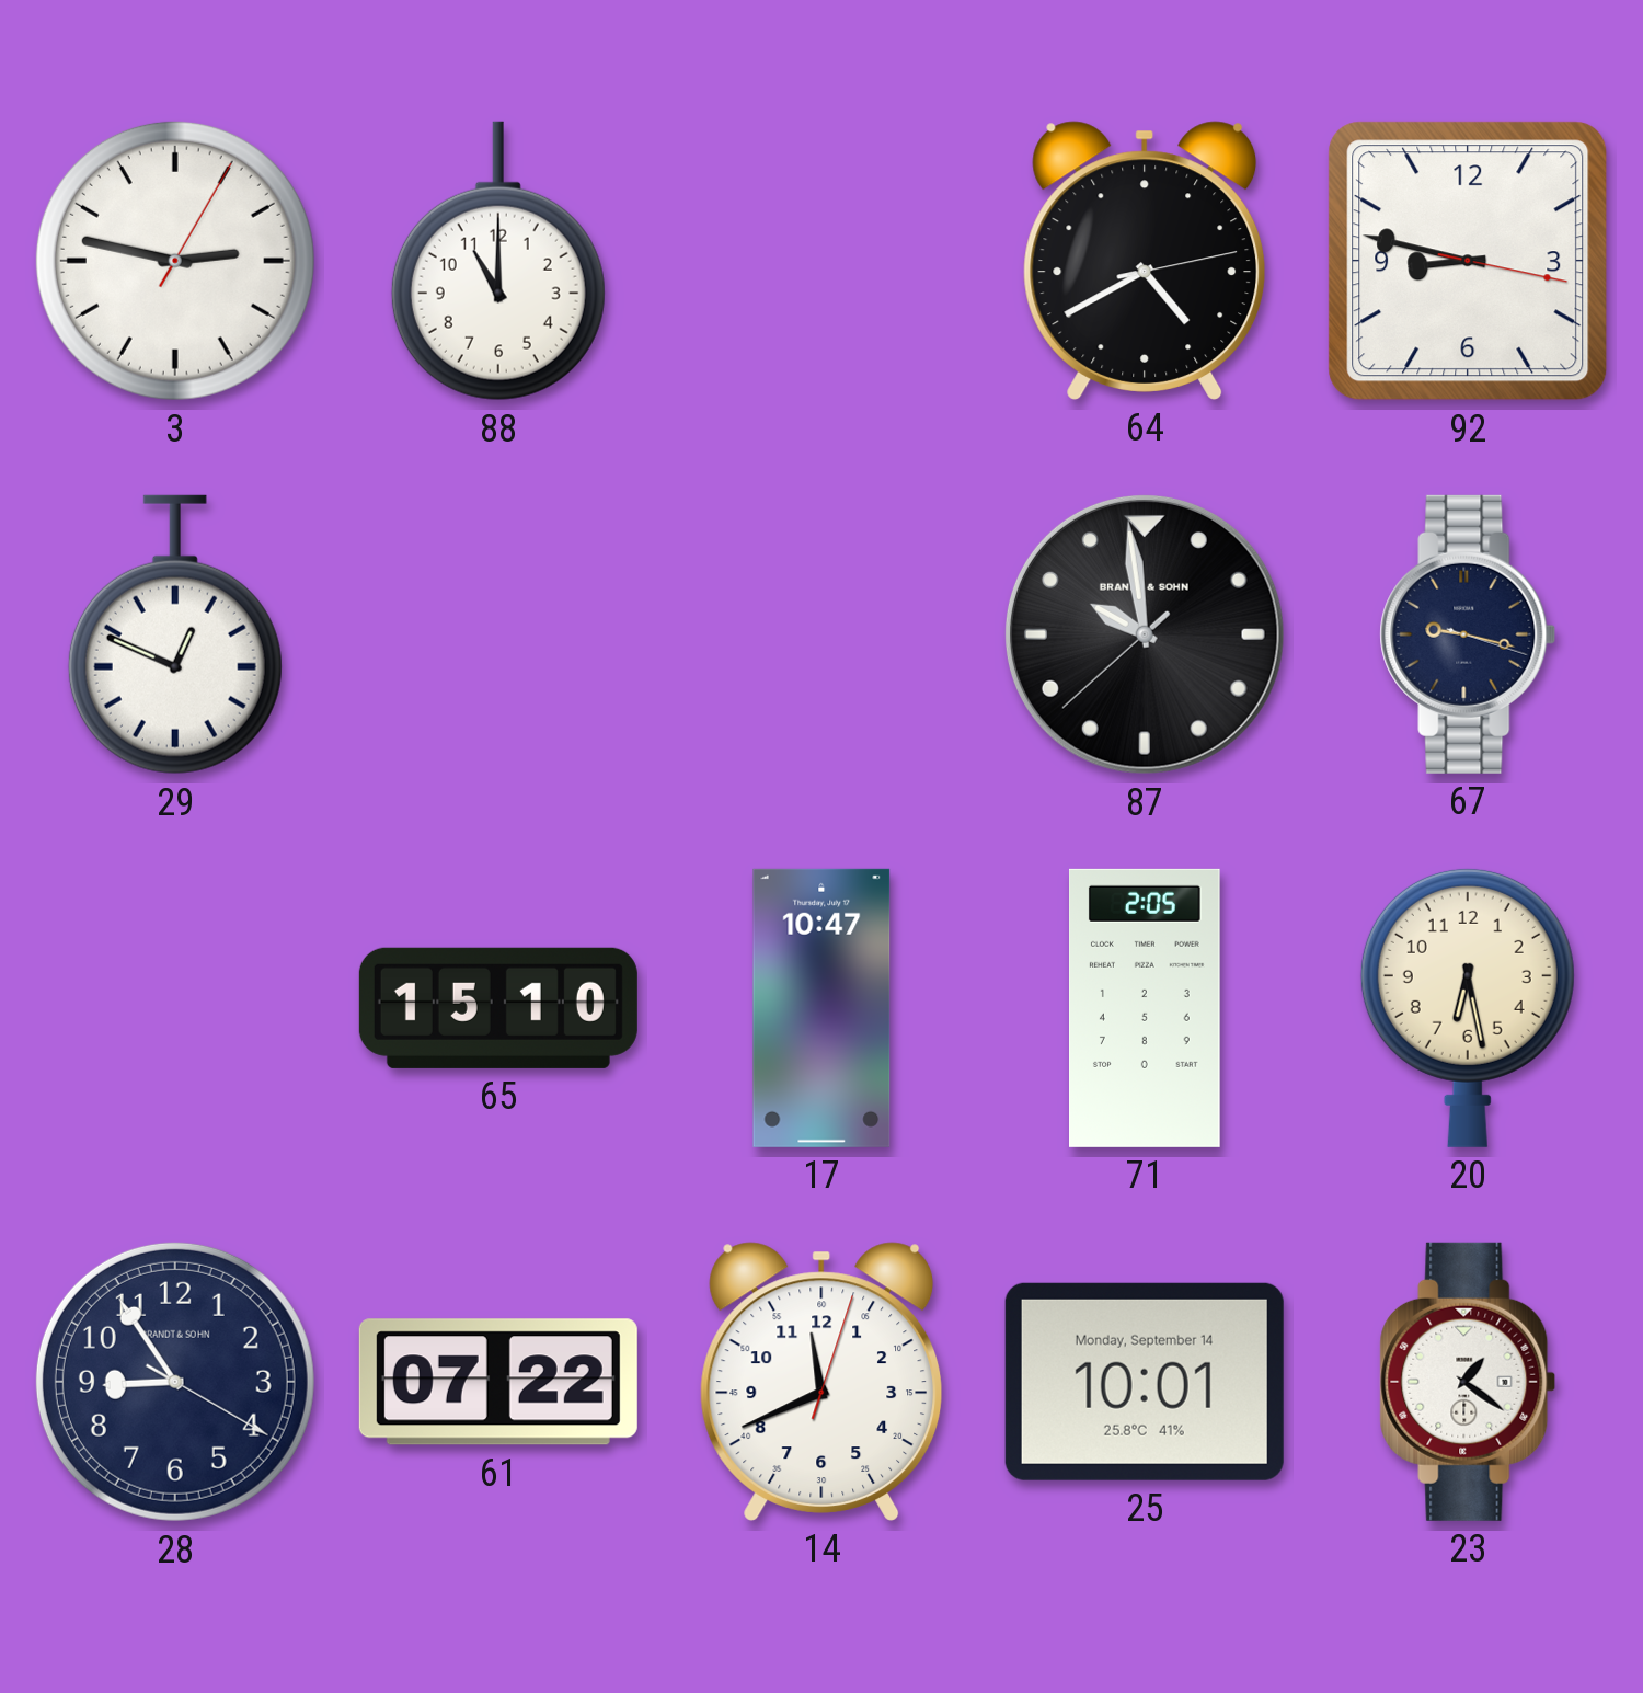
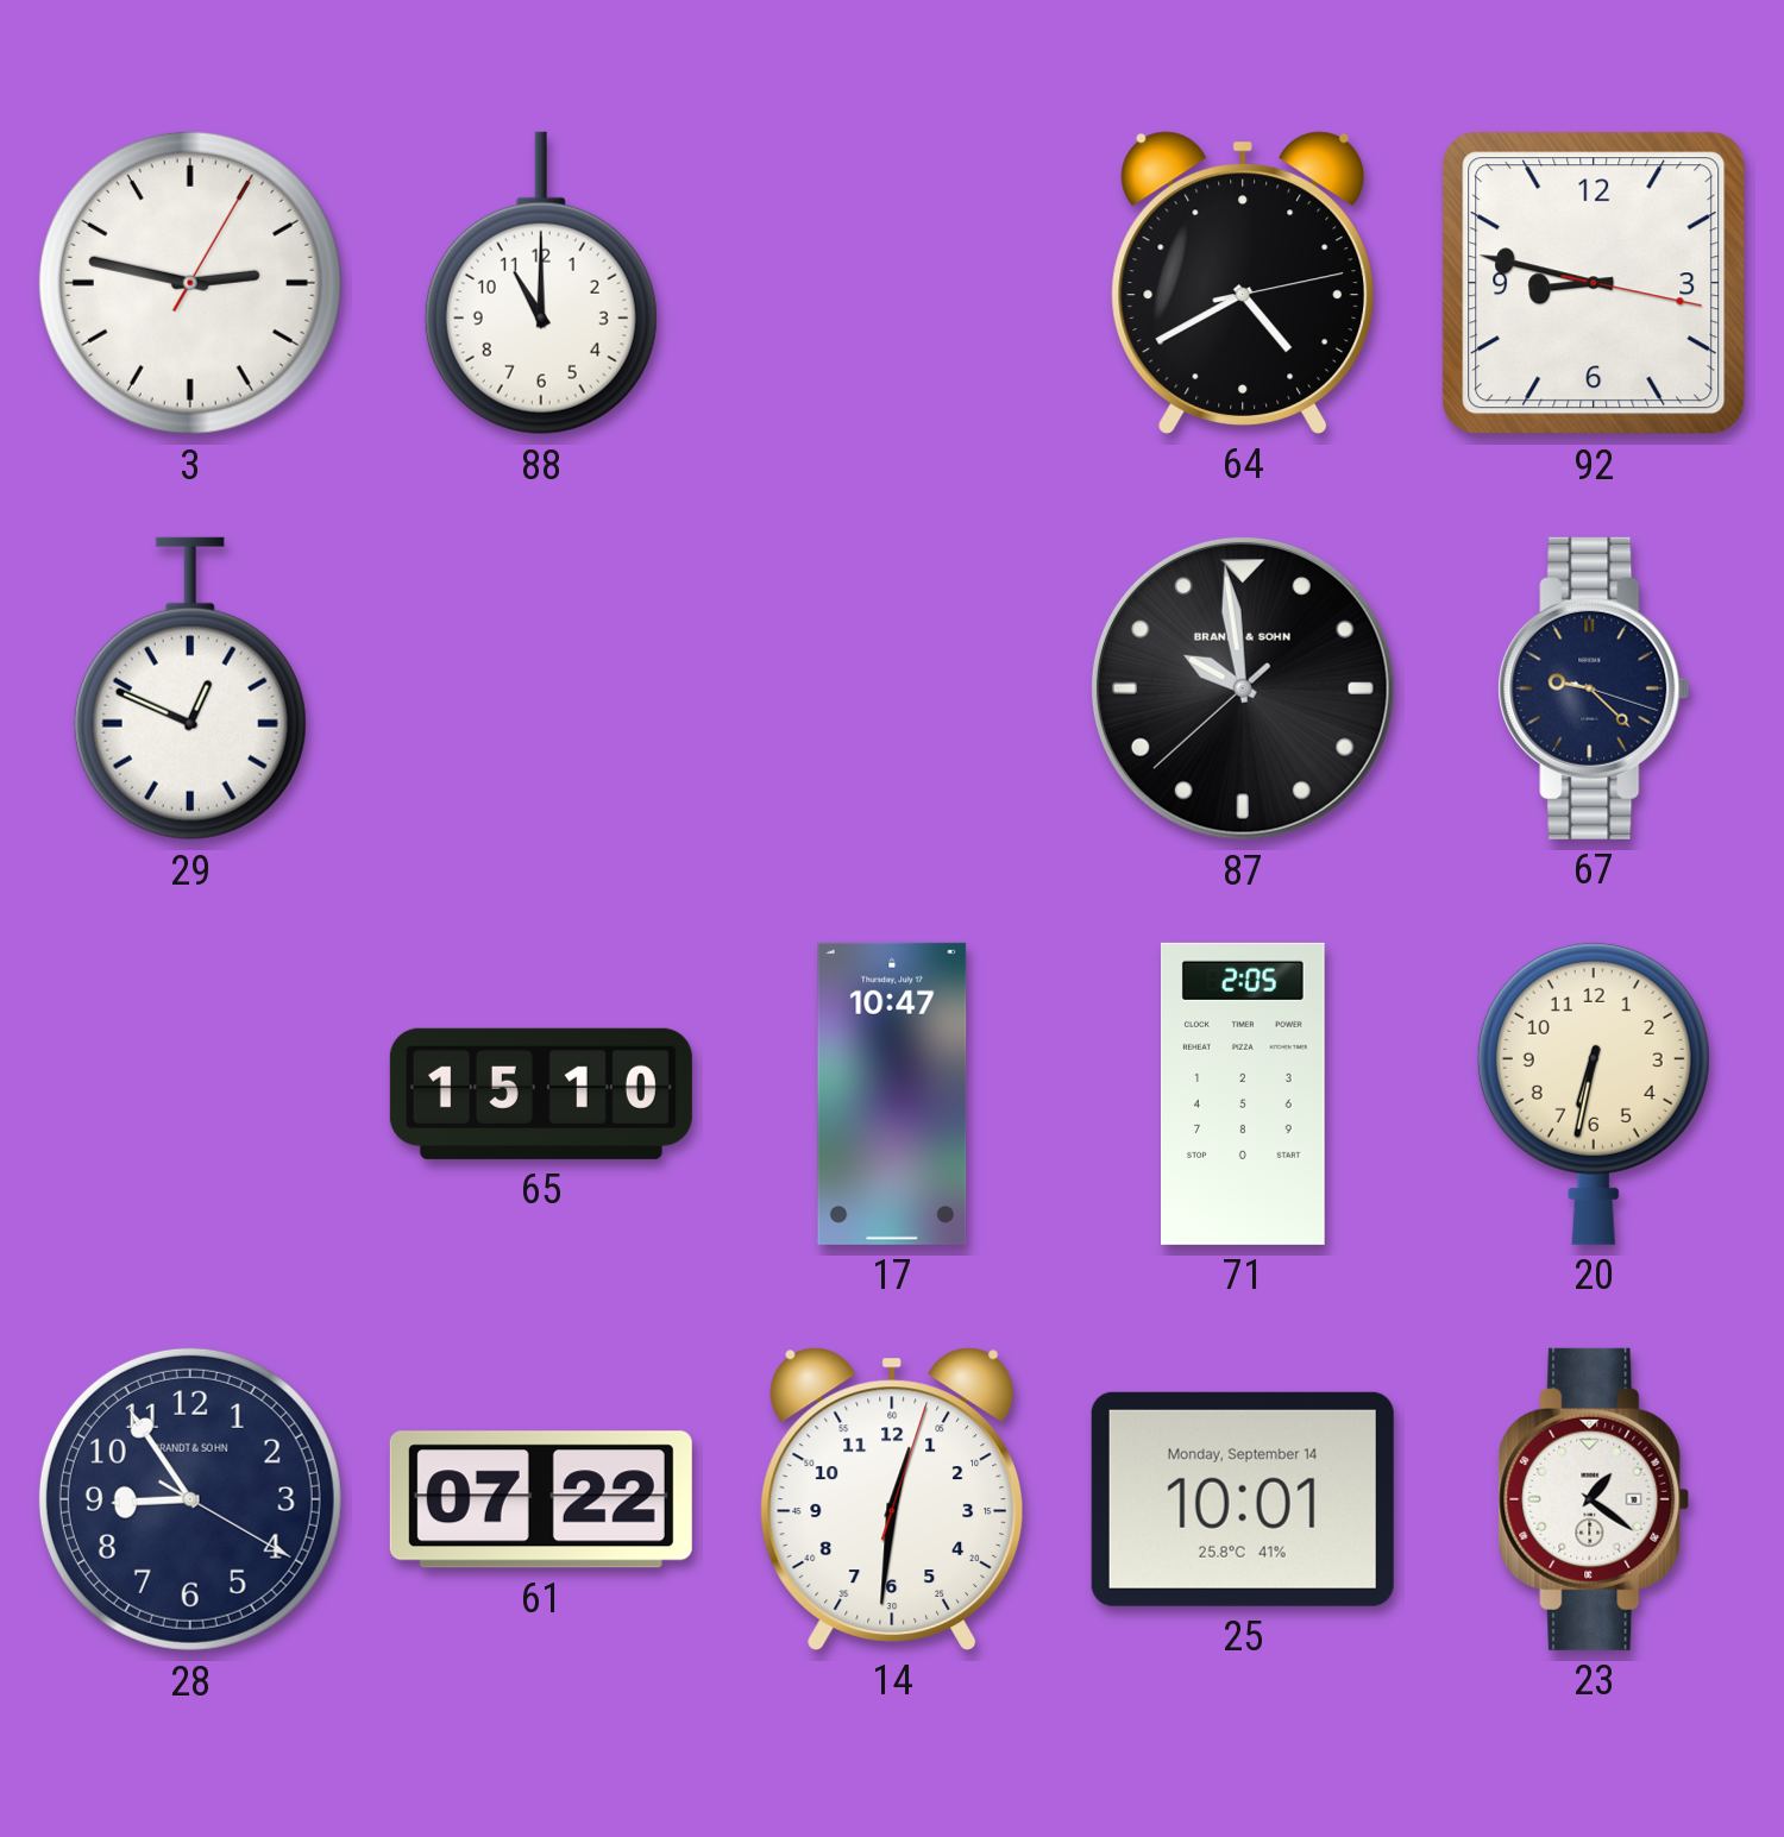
67: 9:17 -> 9:22 (1594, 688)
20: 6:28 -> 6:32 (1594, 1093)
14: 11:41 -> 12:31 (892, 1499)
